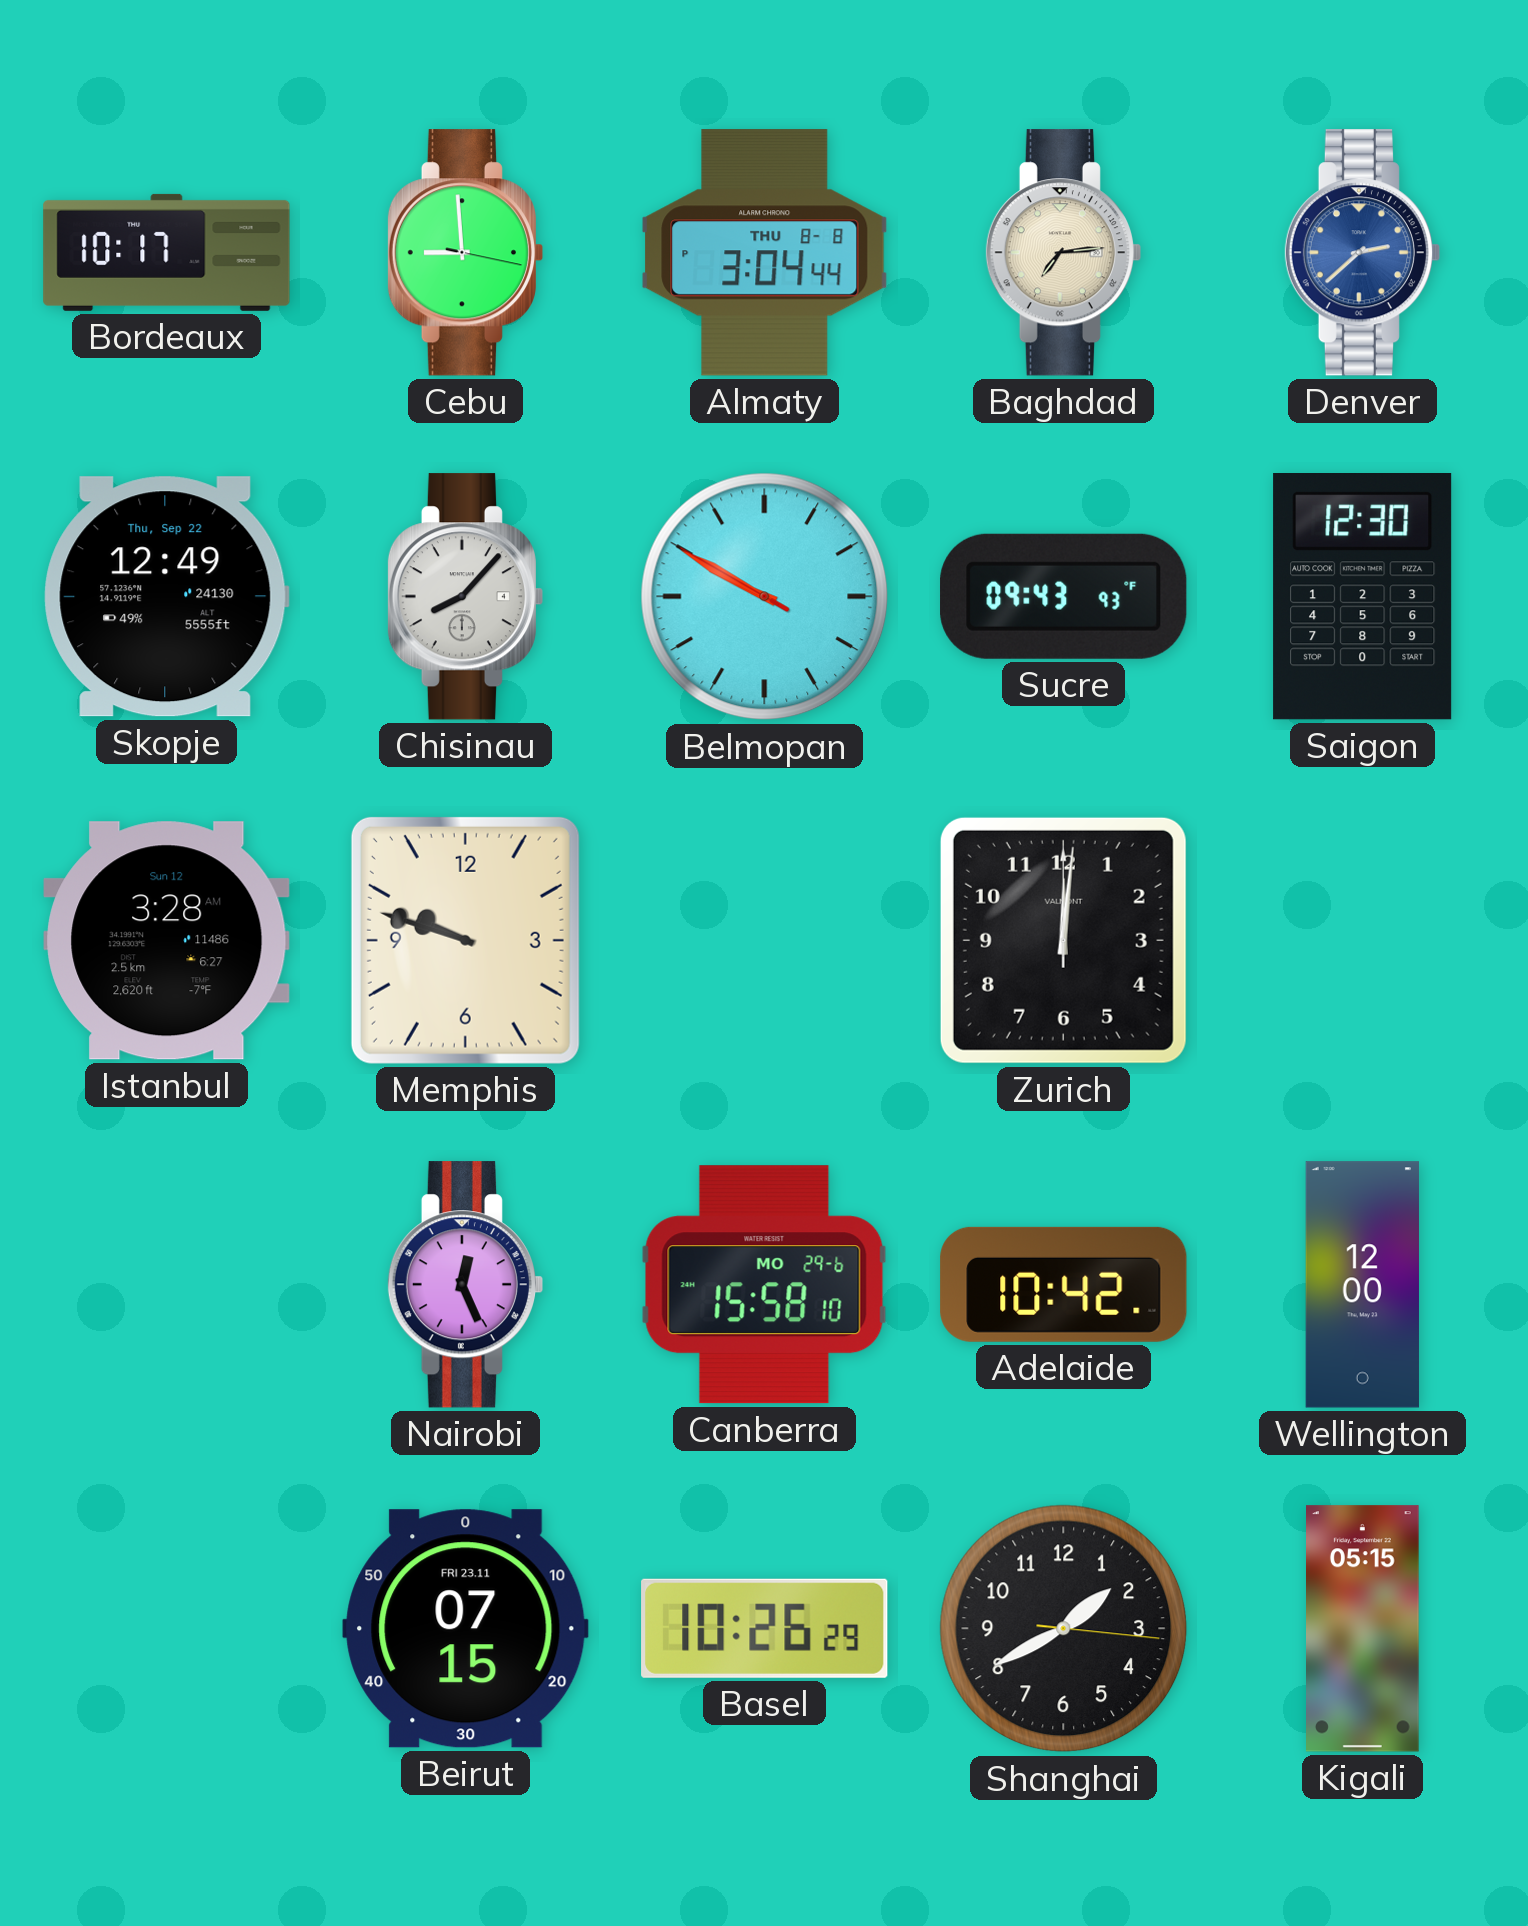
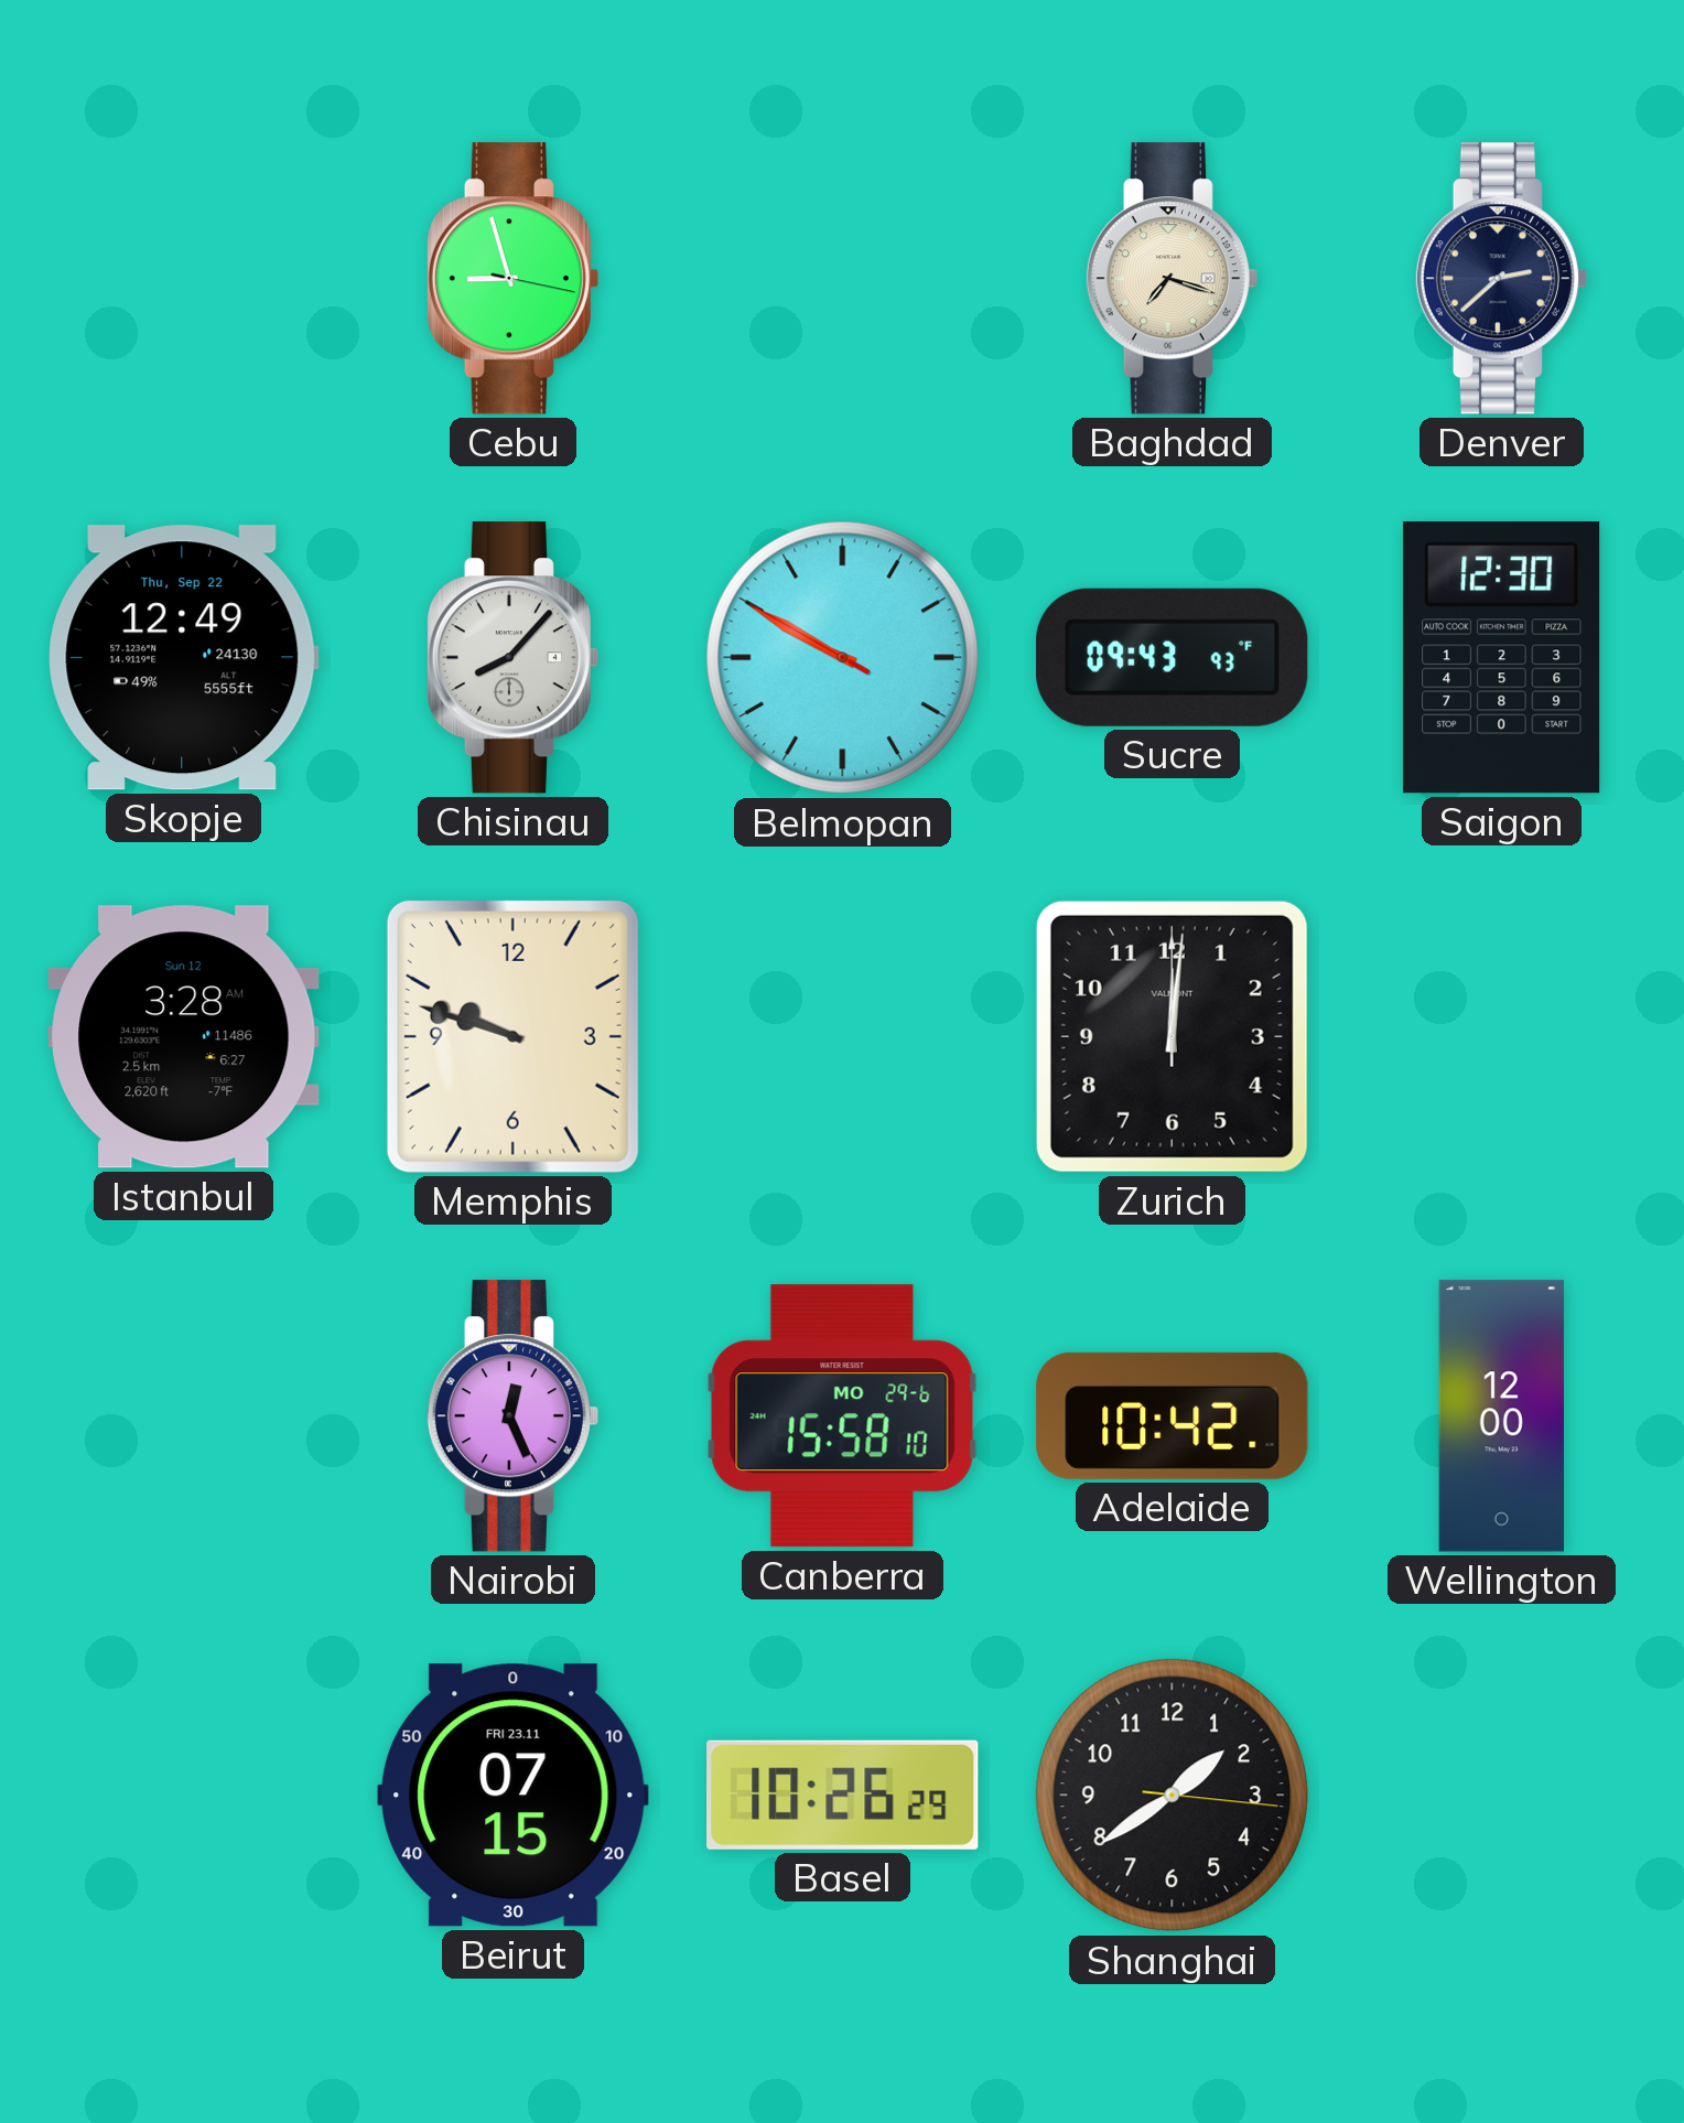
Bordeaux: 10:17 -> none (167, 252)
Cebu: 8:59 -> 8:57 (512, 279)
Almaty: 3:04 -> none (765, 253)
Baghdad: 7:14 -> 7:18 (1172, 279)
Denver dial: blue -> navy (1501, 279)
Shanghai: 1:40 -> 1:39 (1173, 1796)
Kigali: 05:15 -> none (1363, 1629)
